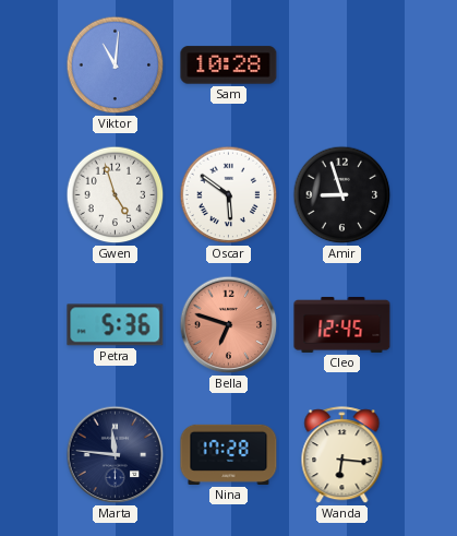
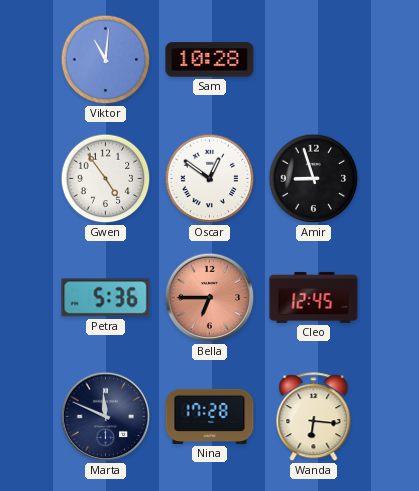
Gwen: 4:57 -> 4:54 (106, 179)
Oscar: 5:51 -> 12:51 (210, 179)
Bella: 6:48 -> 6:45 (210, 298)
Marta: 11:46 -> 11:49 (106, 417)
